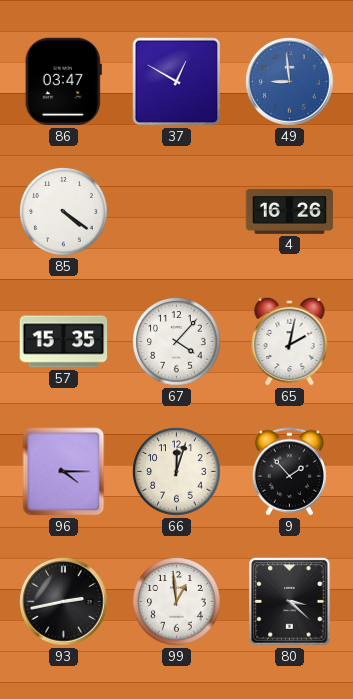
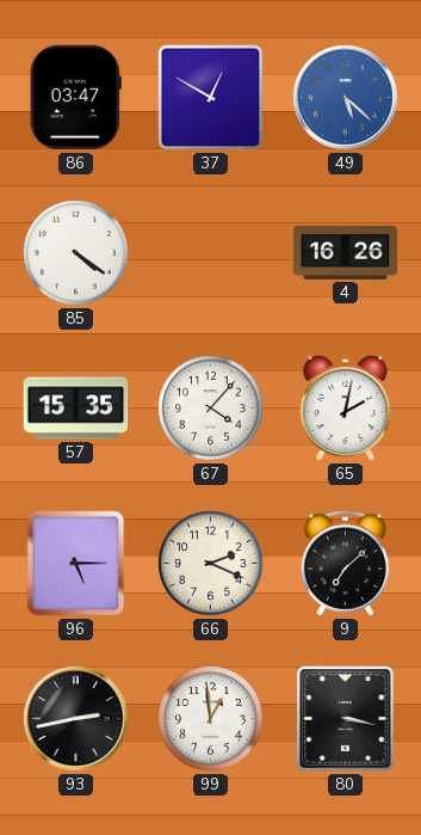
49: 8:59 -> 5:22 (346, 98)
96: 4:15 -> 5:15 (76, 564)
66: 12:03 -> 2:19 (211, 564)
9: 1:53 -> 7:08 (345, 564)
80: 3:22 -> 3:17 (346, 719)
